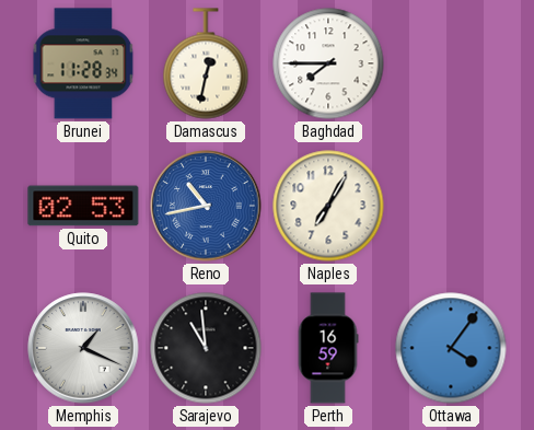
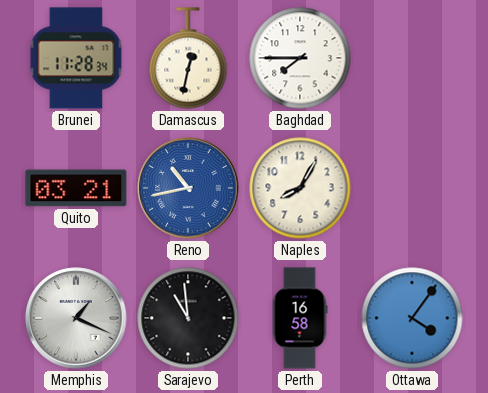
Quito: 02:53 -> 03:21 (76, 188)
Naples: 7:05 -> 8:05 (300, 188)
Perth: 16:59 -> 16:58 (300, 318)
